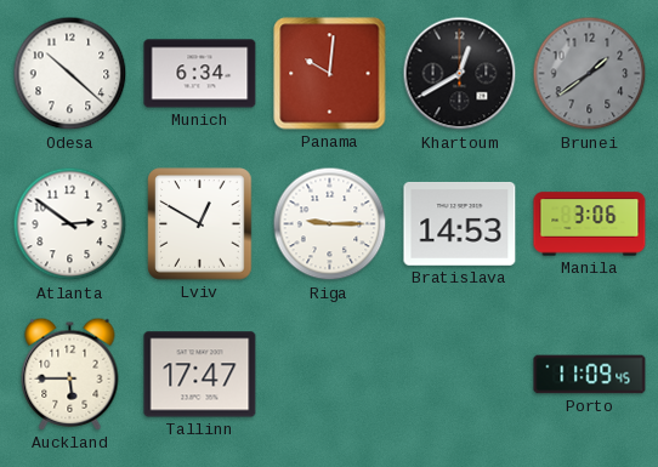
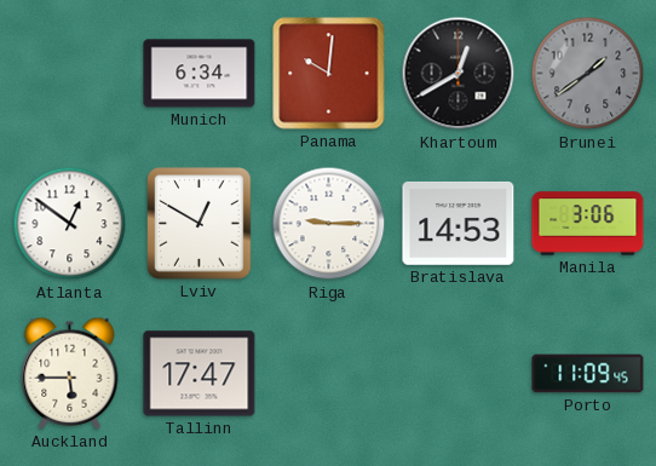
Odesa: 10:22 -> none (70, 74)
Atlanta: 2:51 -> 12:51 (70, 224)
